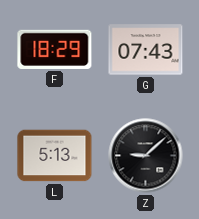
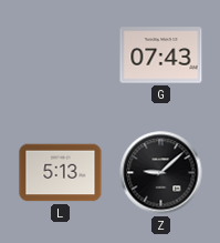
F: 18:29 -> none (55, 49)
